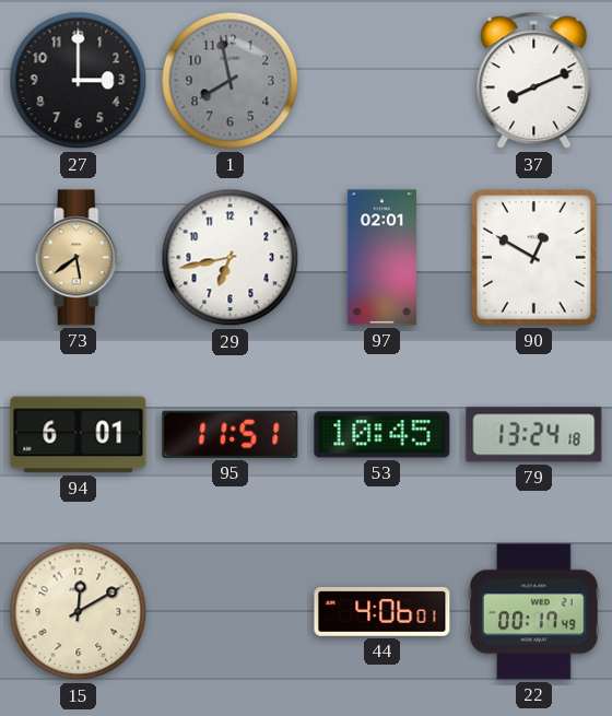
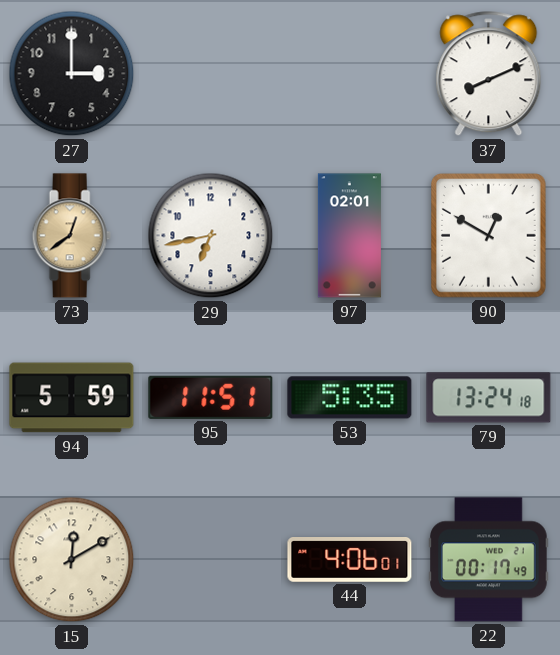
1: 7:58 -> none (231, 81)
73: 5:39 -> 12:39 (71, 236)
94: 6:01 -> 5:59 (72, 398)
53: 10:45 -> 5:35 (350, 398)
